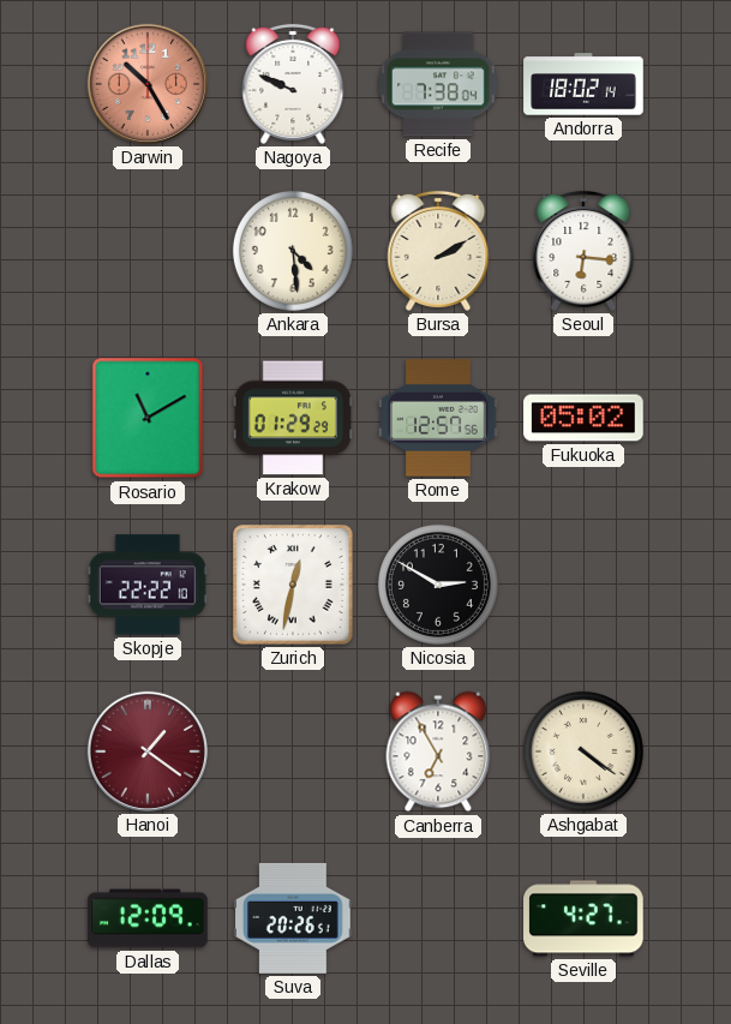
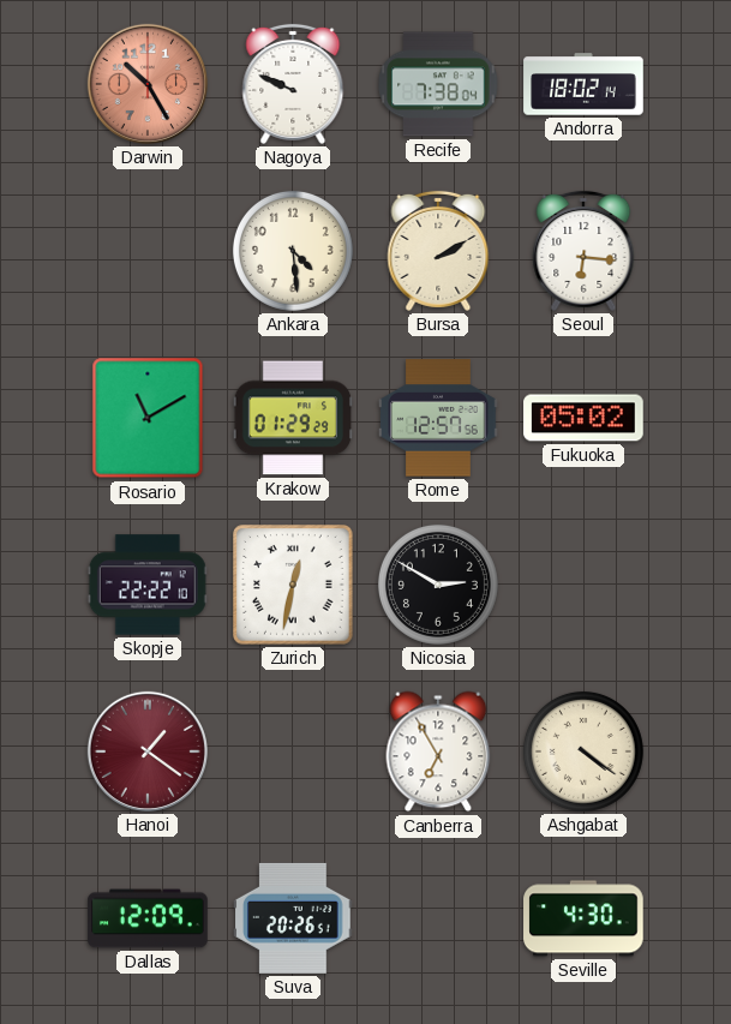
Seville: 4:27 -> 4:30 (583, 918)
